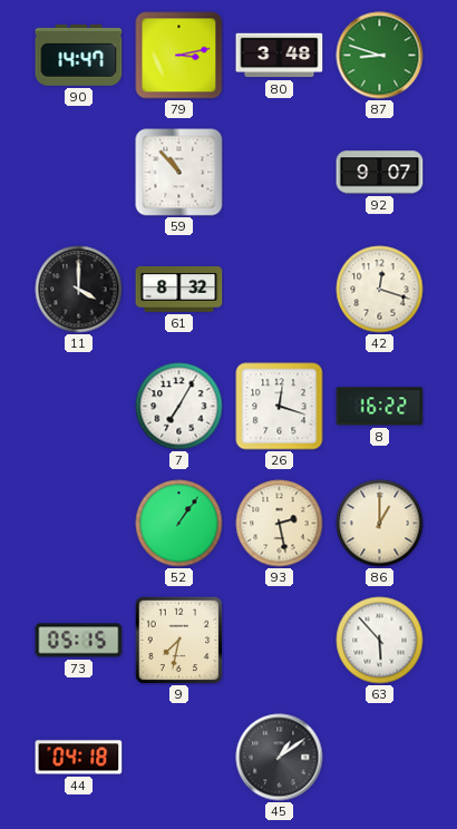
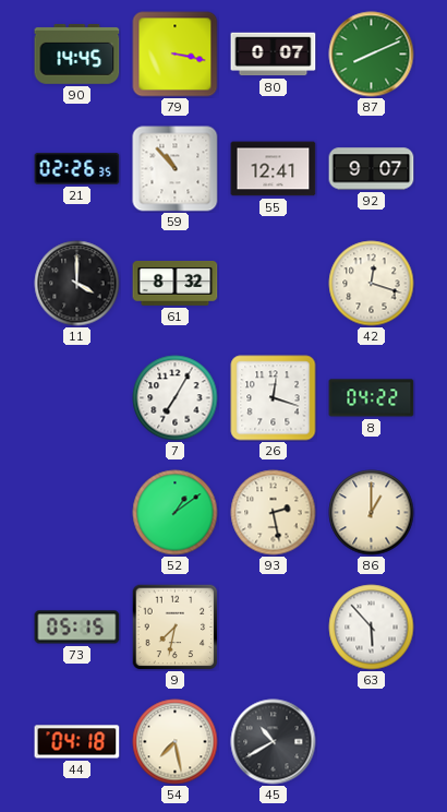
90: 14:47 -> 14:45 (77, 53)
79: 3:13 -> 3:17 (176, 55)
80: 3:48 -> 0:07 (274, 55)
87: 8:48 -> 8:11 (372, 55)
21: none -> 02:26 (77, 169)
55: none -> 12:41 (274, 169)
8: 16:22 -> 04:22 (372, 398)
52: 1:06 -> 1:09 (176, 513)
54: none -> 7:28 (176, 742)
45: 1:09 -> 10:40 (274, 742)
